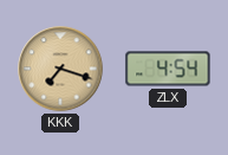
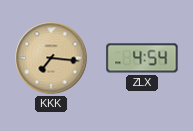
KKK: 7:18 -> 7:16 (51, 58)
